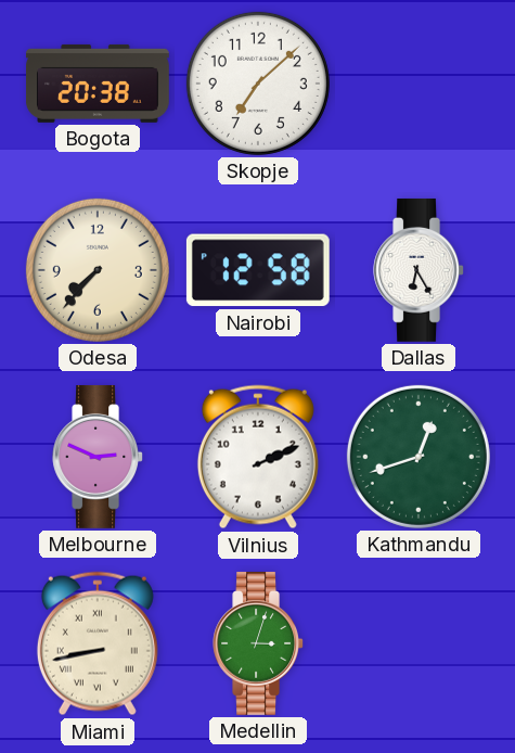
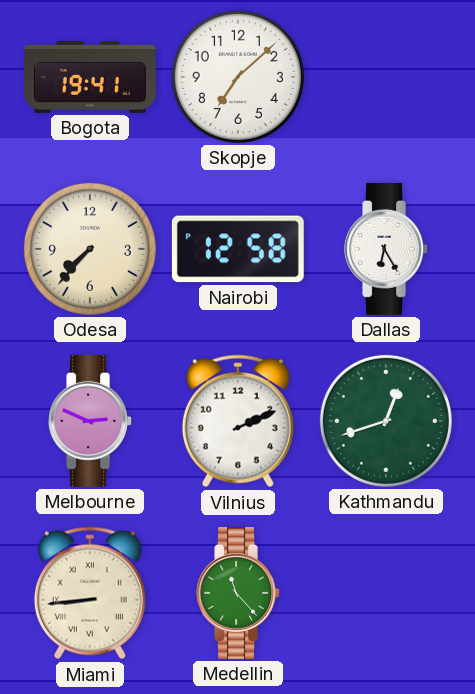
Bogota: 20:38 -> 19:41 (91, 77)
Miami: 8:43 -> 8:44 (90, 593)
Medellin: 3:03 -> 11:23 (238, 593)
